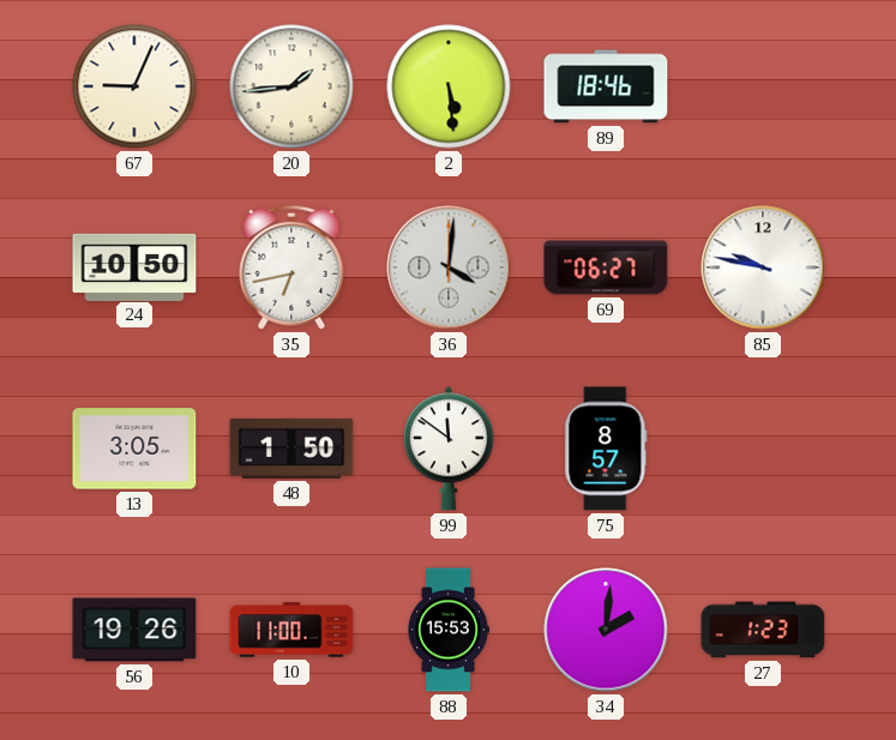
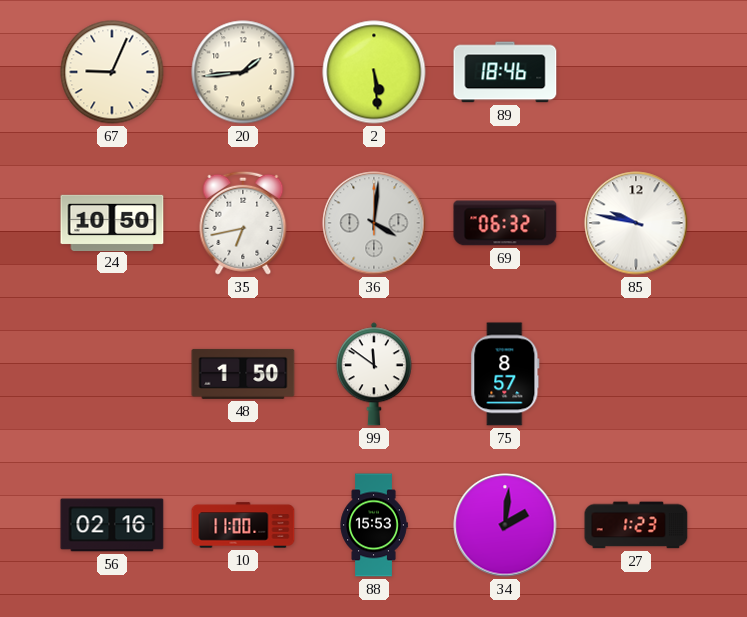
69: 06:27 -> 06:32 (505, 223)
13: 3:05 -> none (134, 449)
56: 19:26 -> 02:16 (112, 525)
